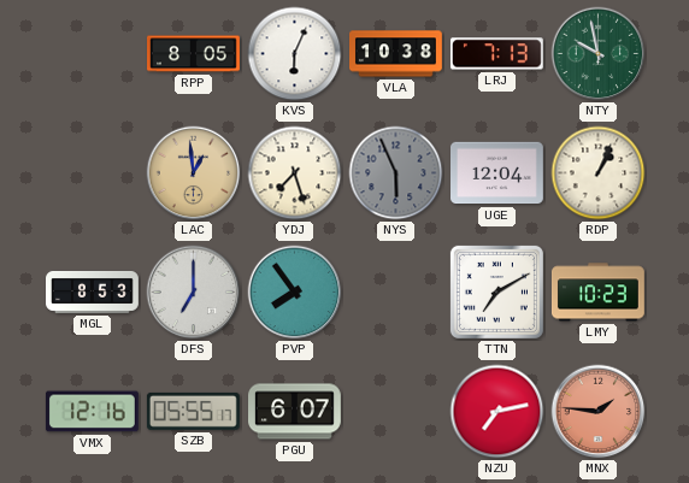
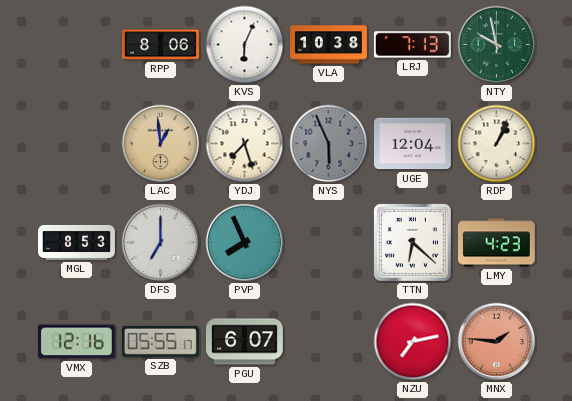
RPP: 8:05 -> 8:06 (161, 45)
PVP: 7:54 -> 7:56 (245, 243)
TTN: 7:10 -> 6:22 (412, 242)
LMY: 10:23 -> 4:23 (496, 243)
